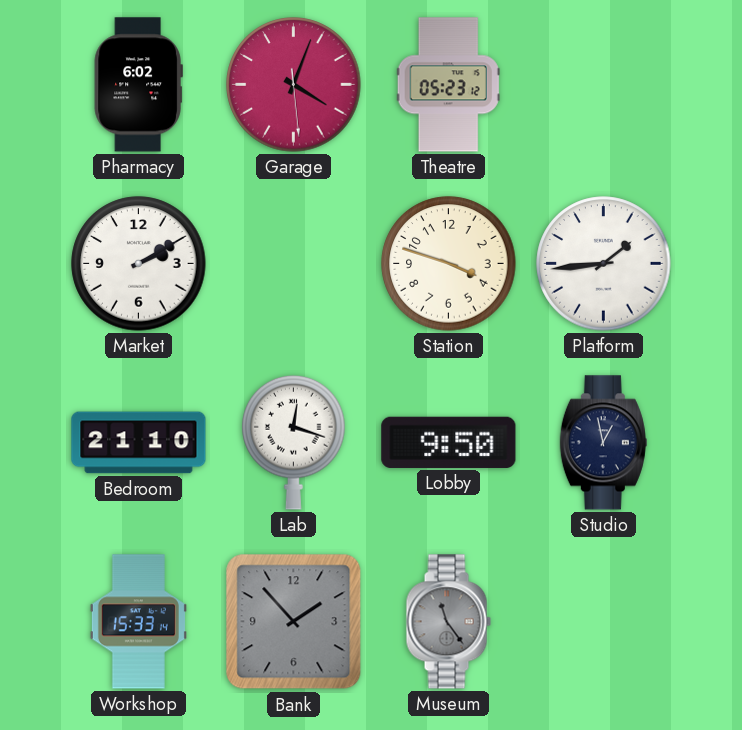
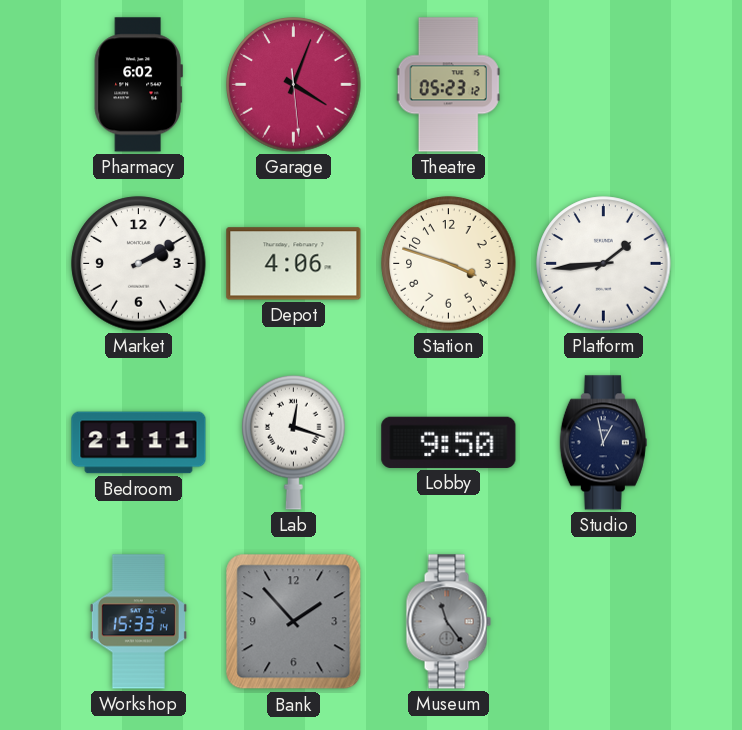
Depot: none -> 4:06 (294, 264)
Bedroom: 21:10 -> 21:11 (139, 443)
